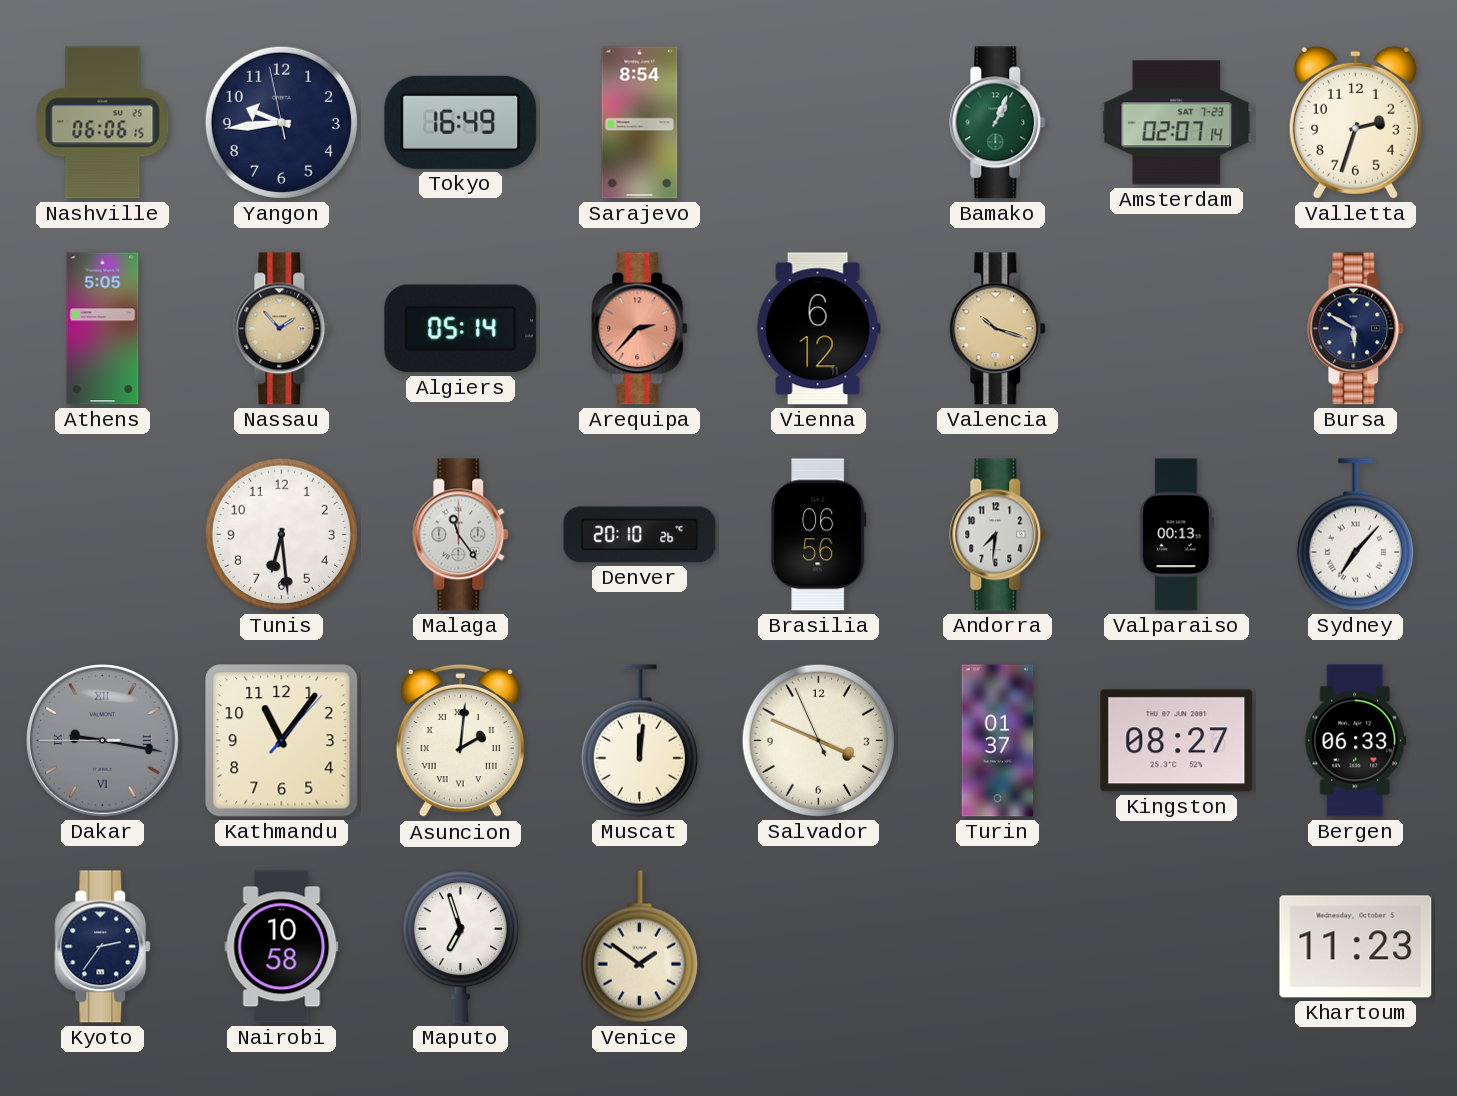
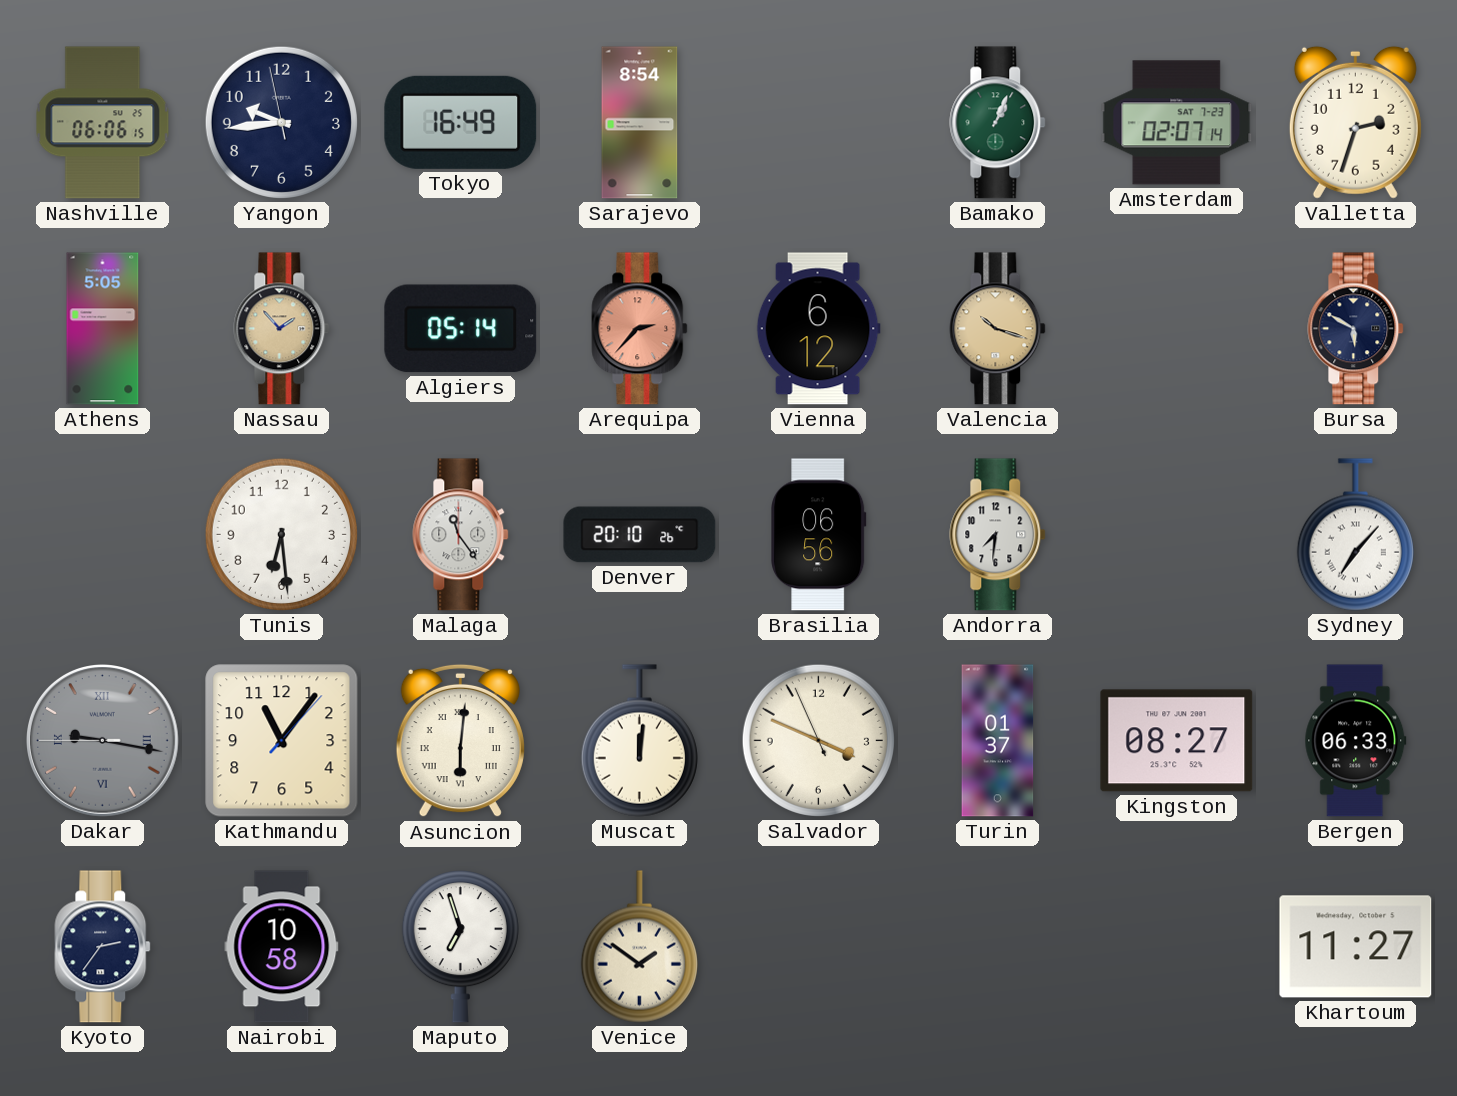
Valparaiso: 00:13 -> none (1177, 535)
Asuncion: 2:01 -> 6:01 (460, 741)
Khartoum: 11:23 -> 11:27 (1356, 947)
